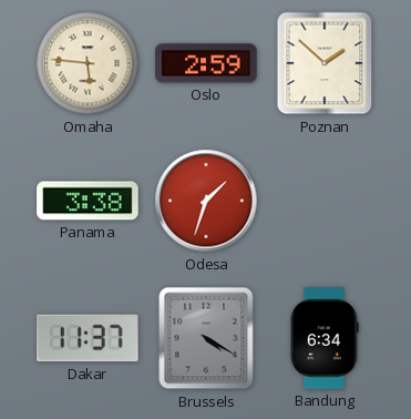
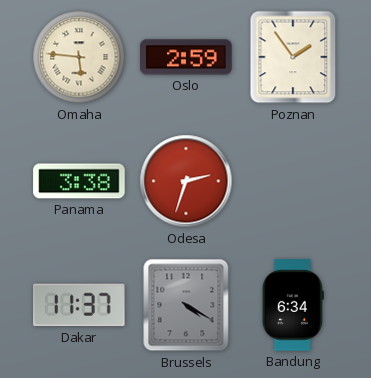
Poznan: 1:52 -> 1:54 (293, 57)
Odesa: 1:33 -> 2:33 (186, 181)
